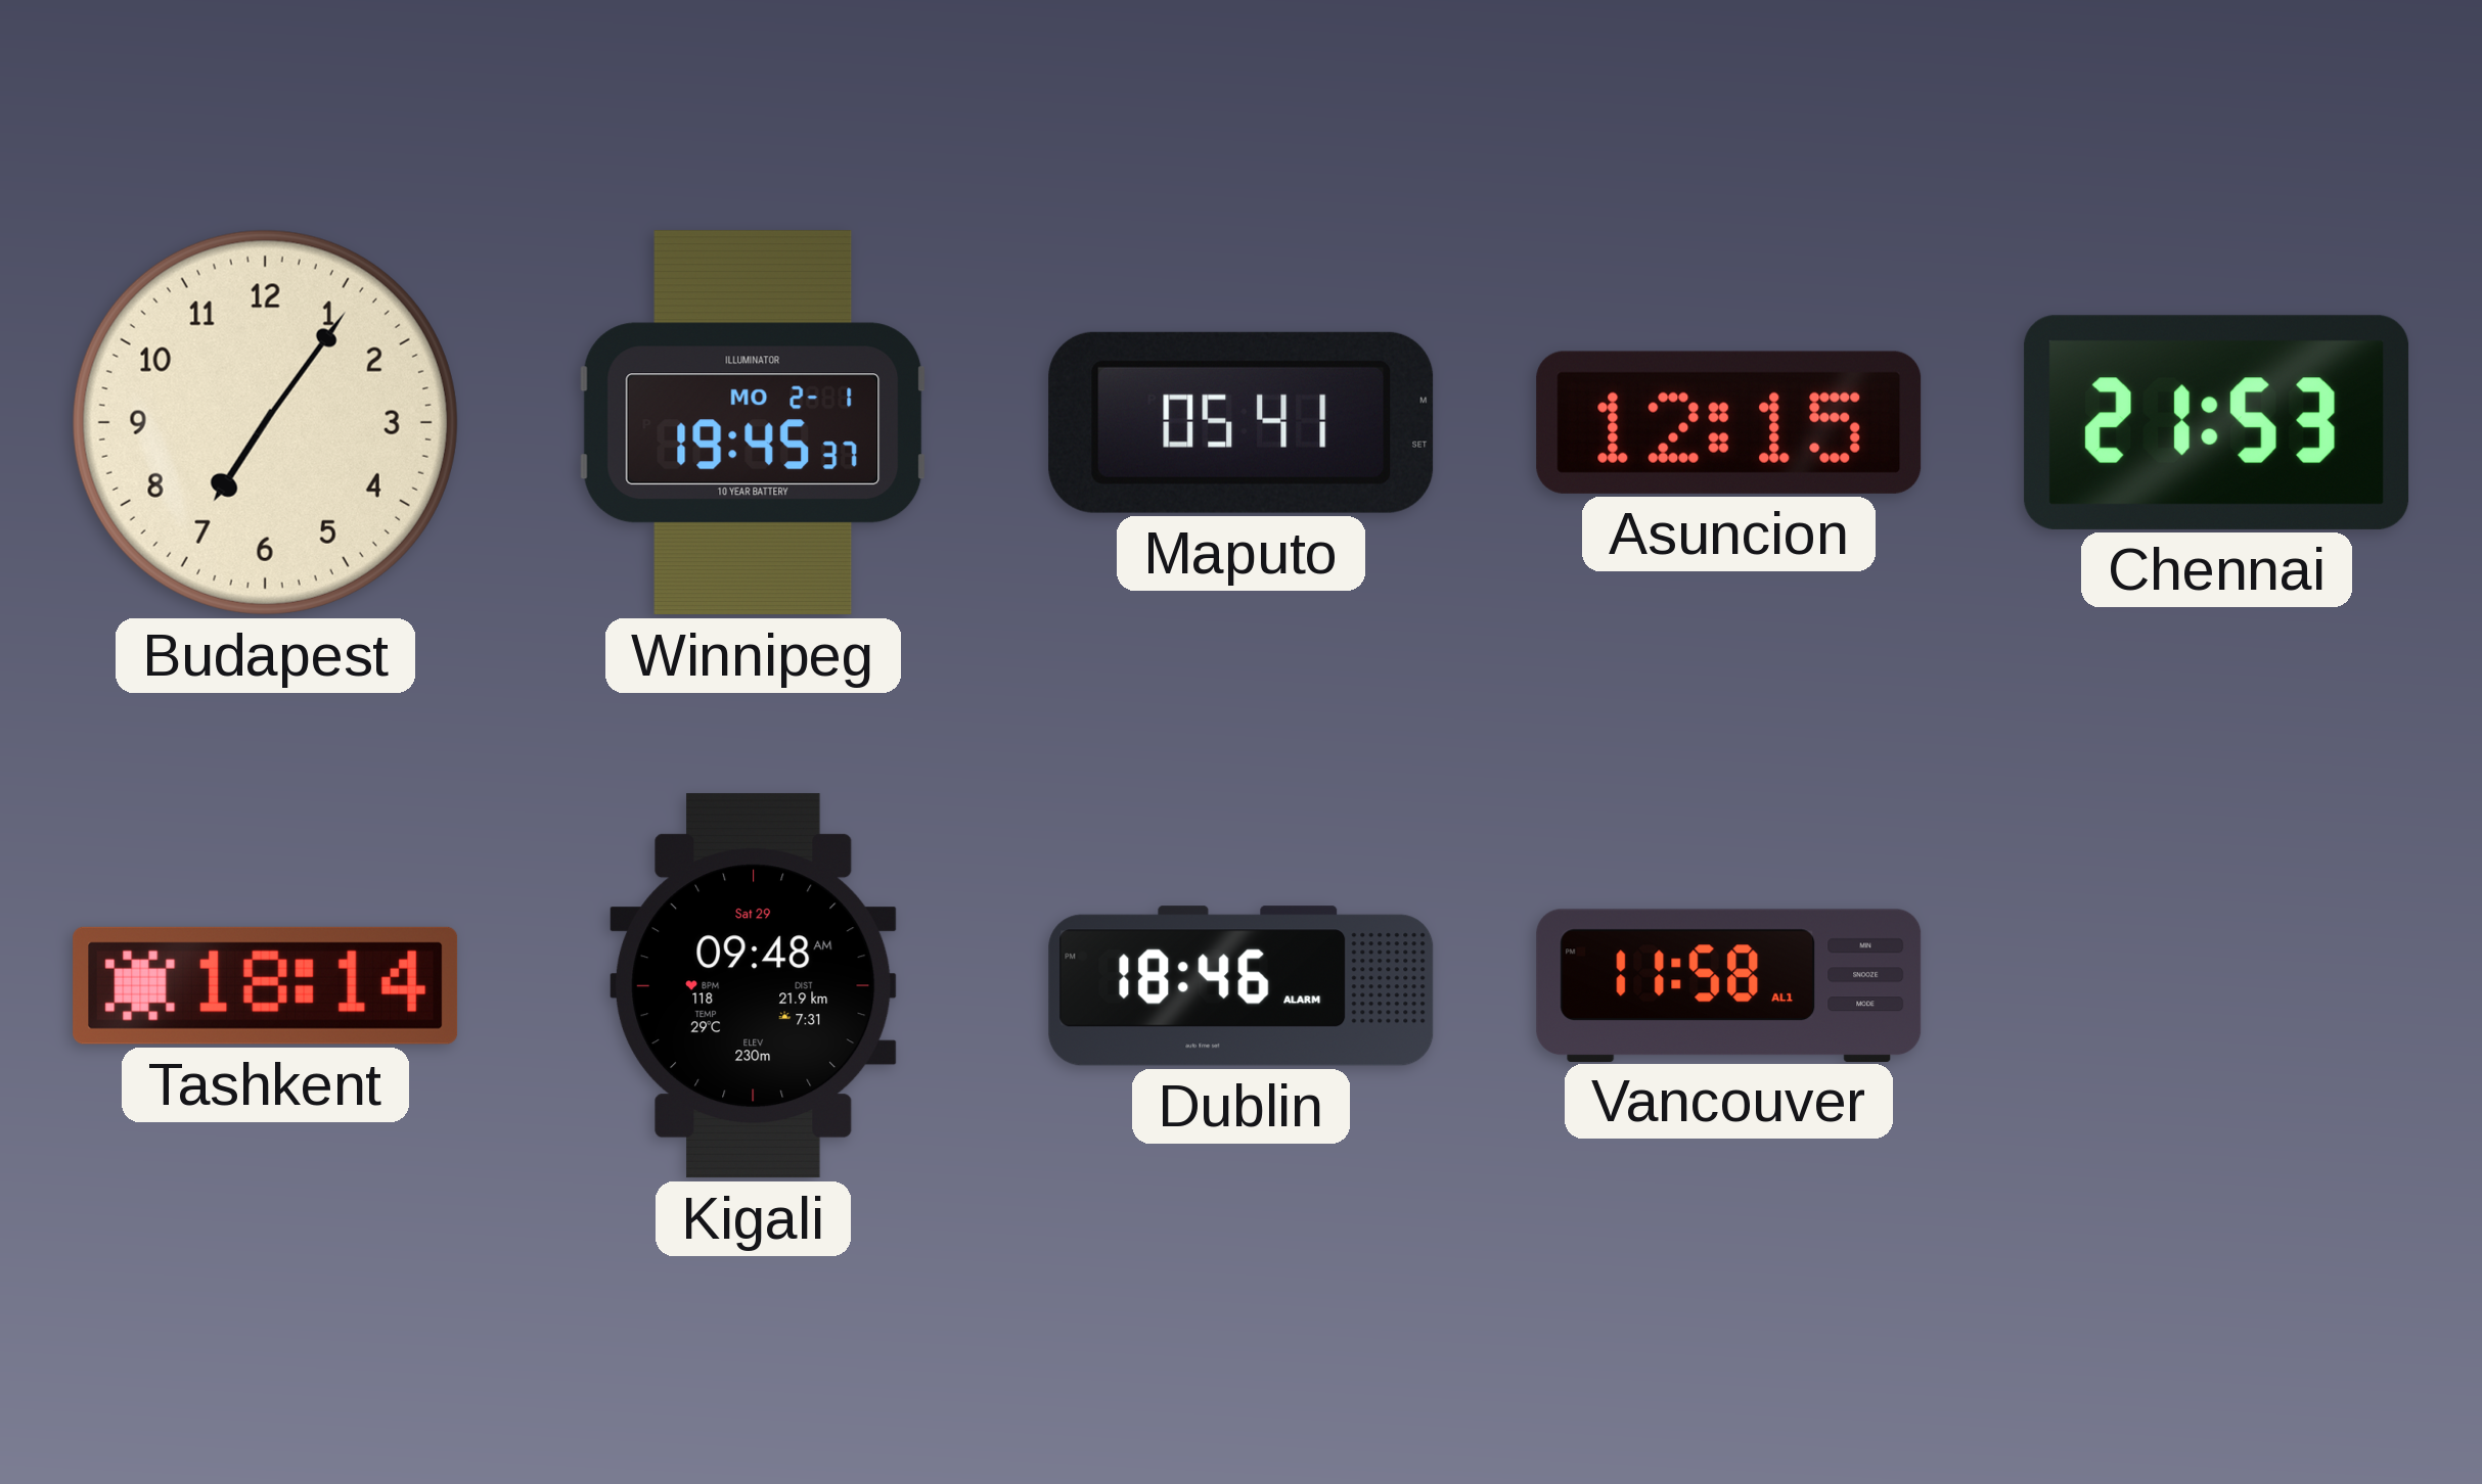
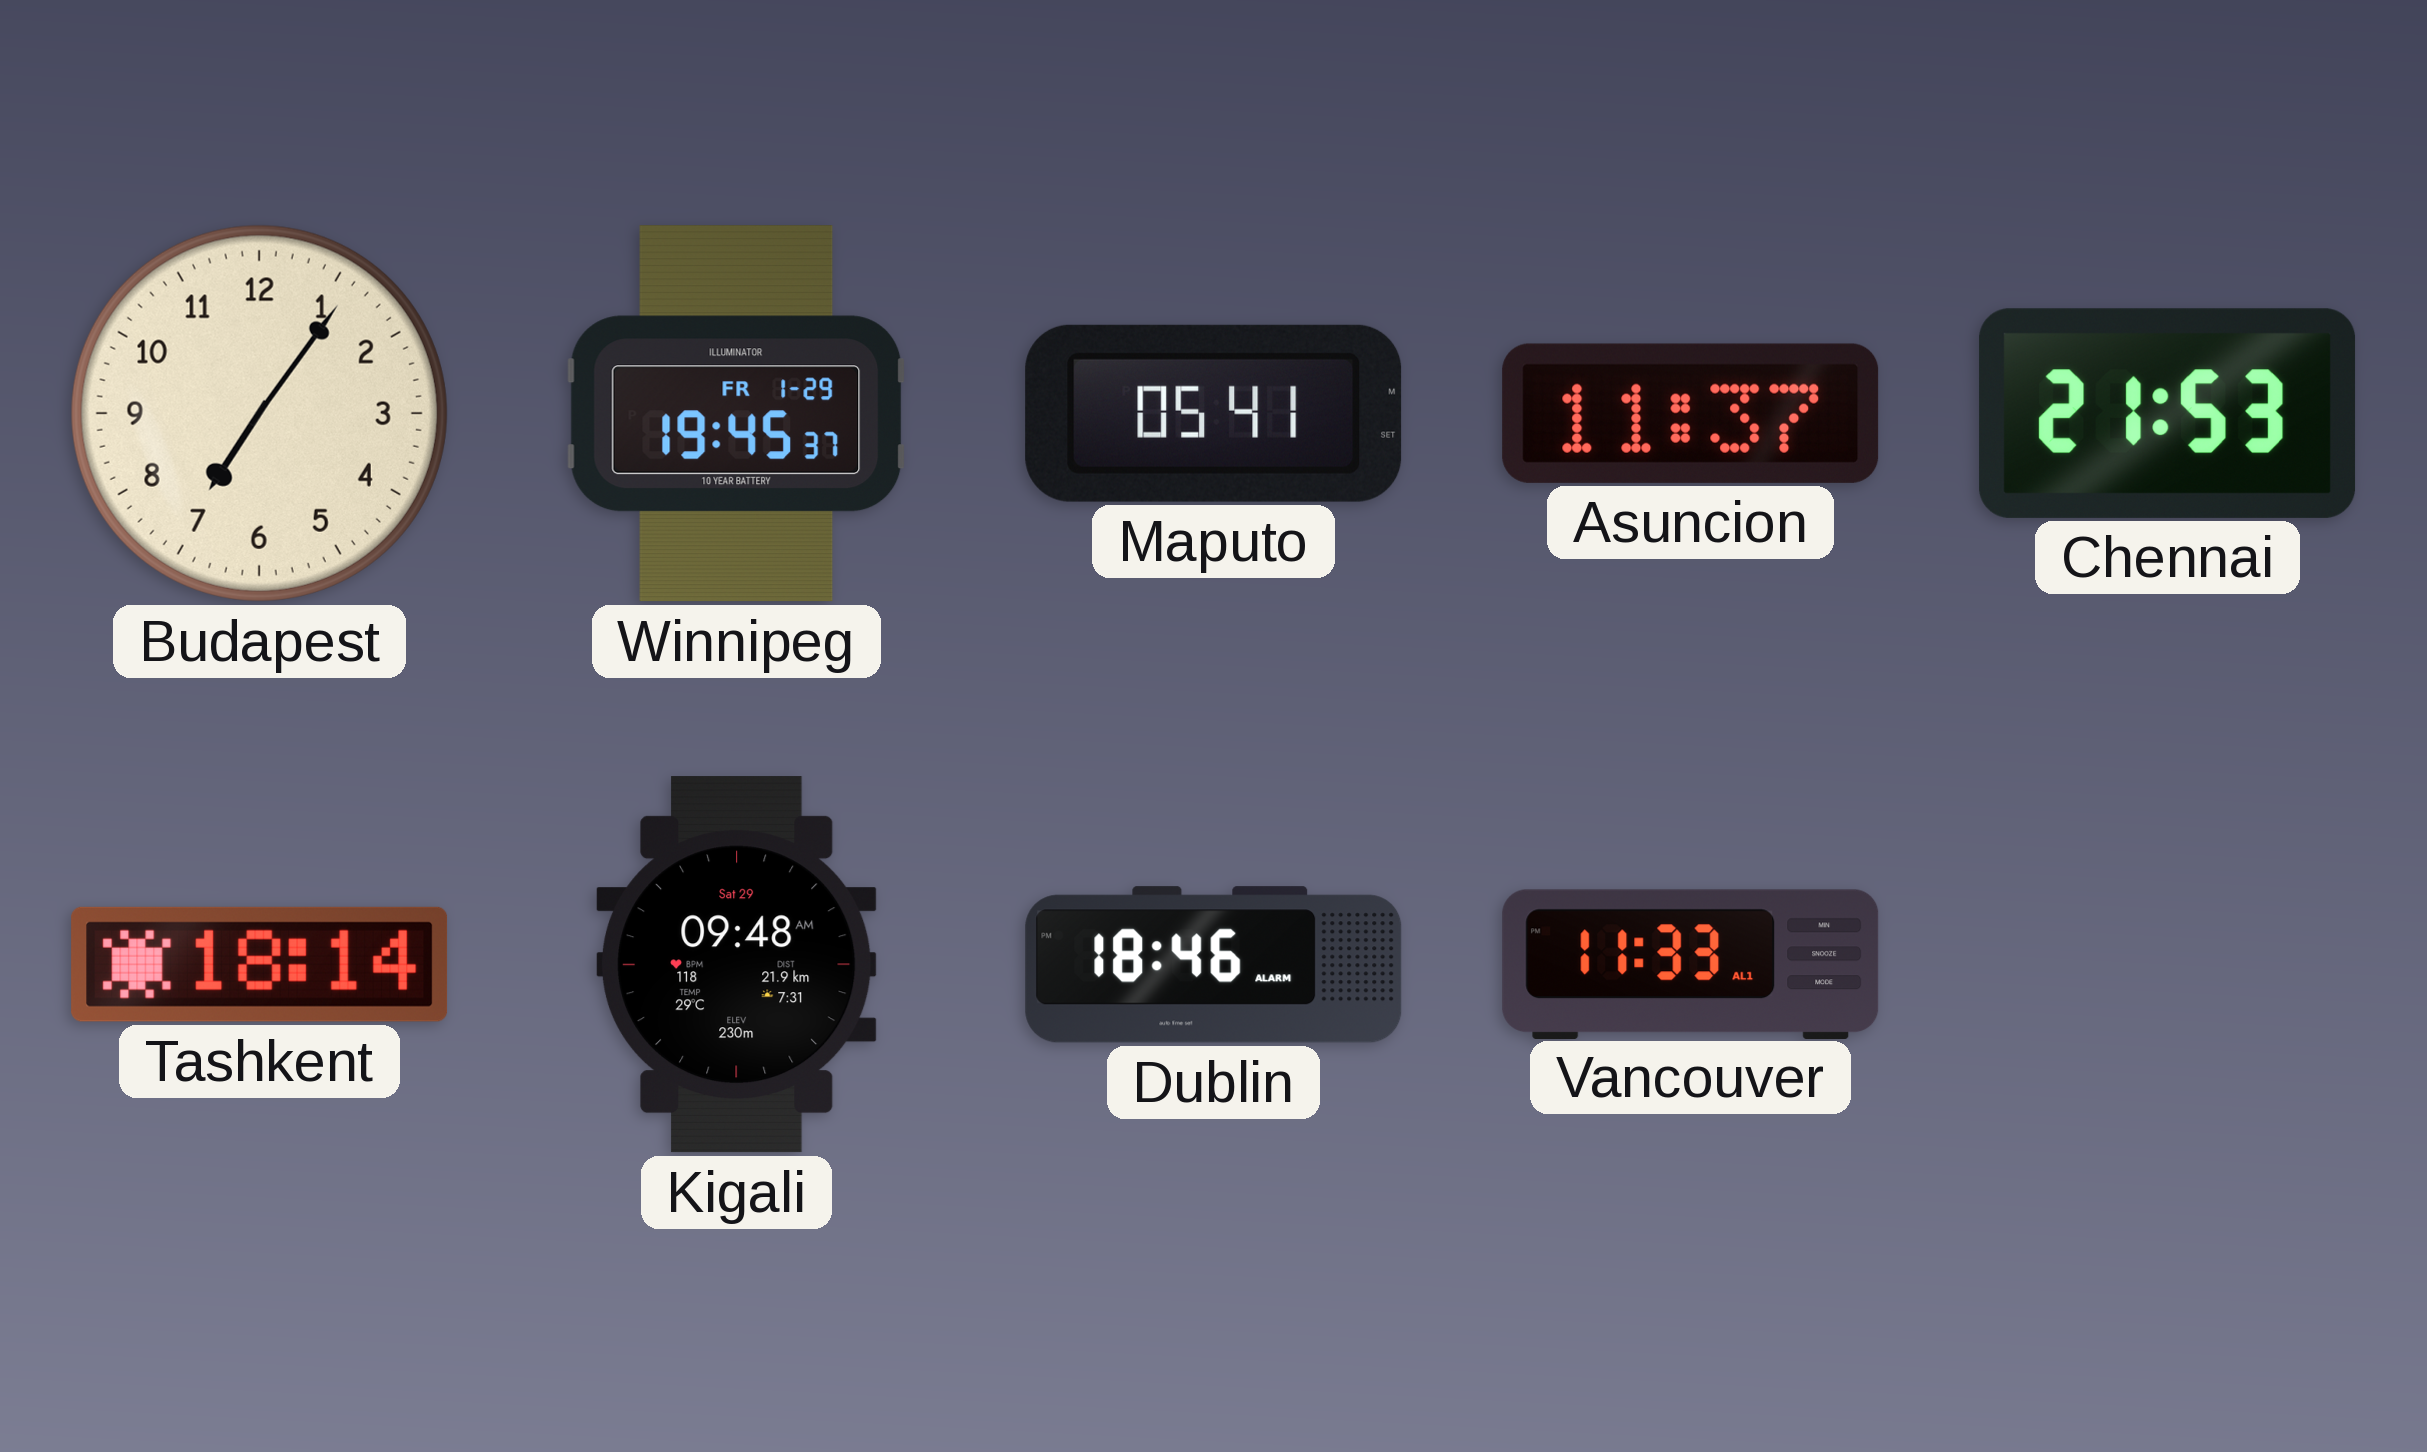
Winnipeg date: MO 2-1 -> FR 1-29 (736, 414)
Asuncion: 12:15 -> 11:37 (1691, 413)
Vancouver: 11:58 -> 11:33 (1691, 964)
